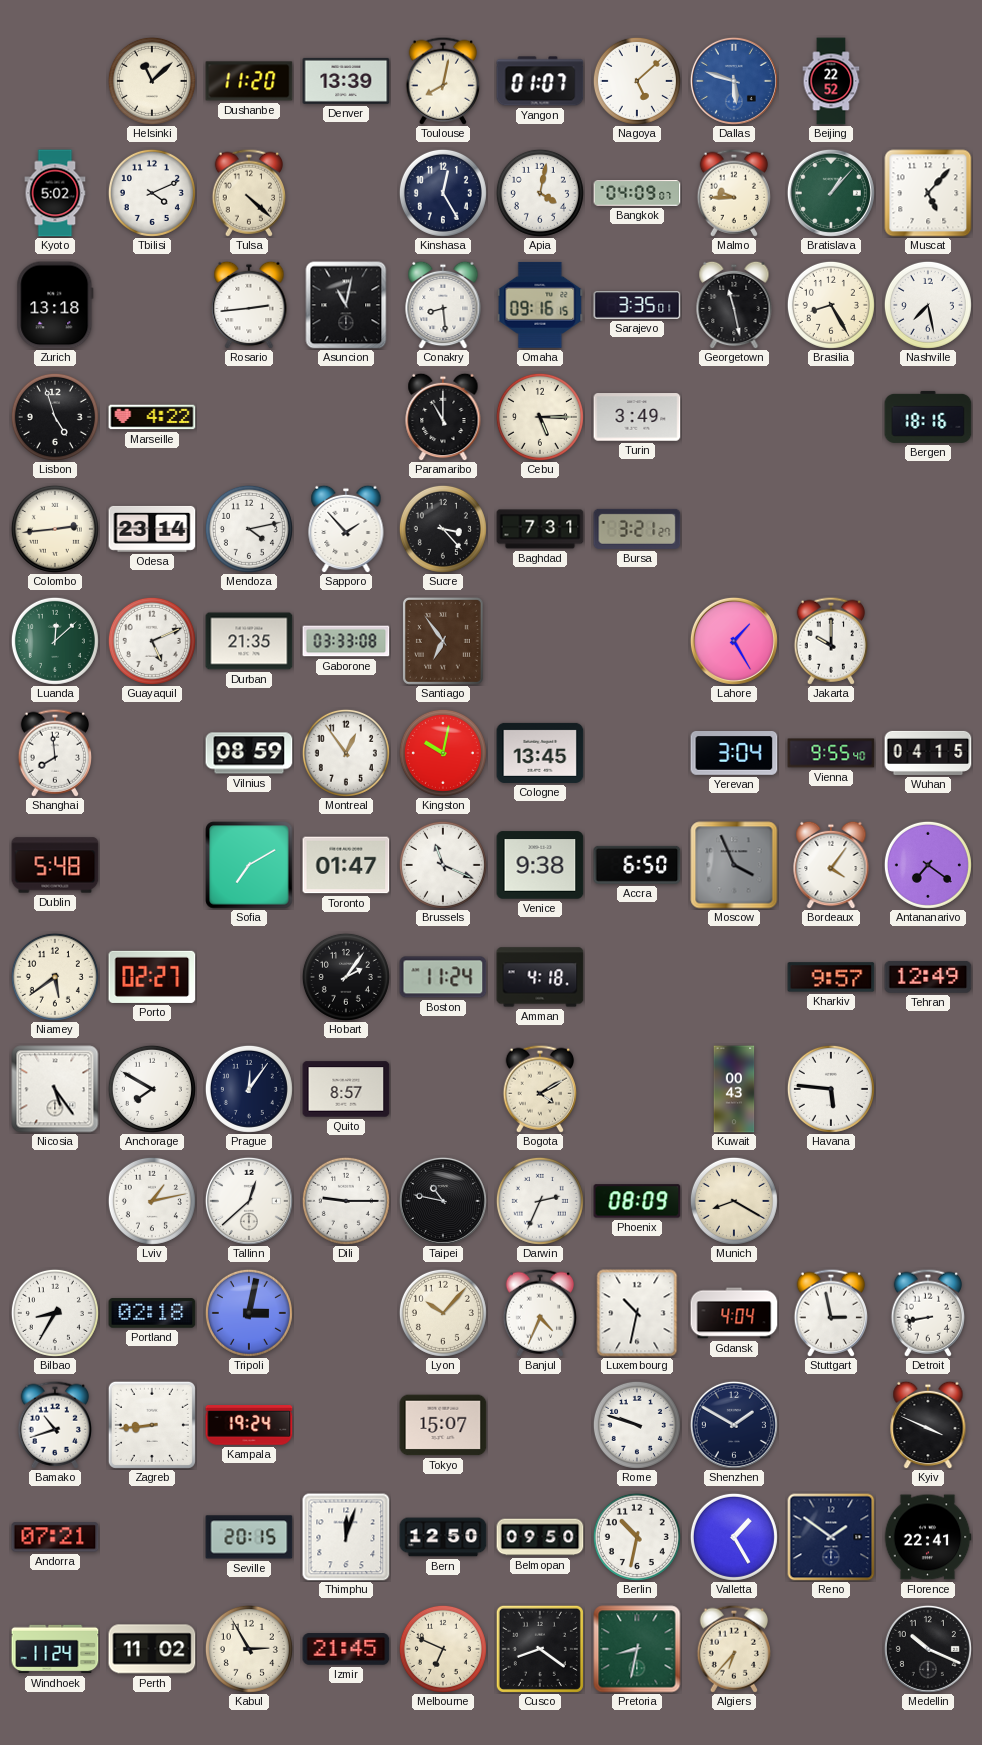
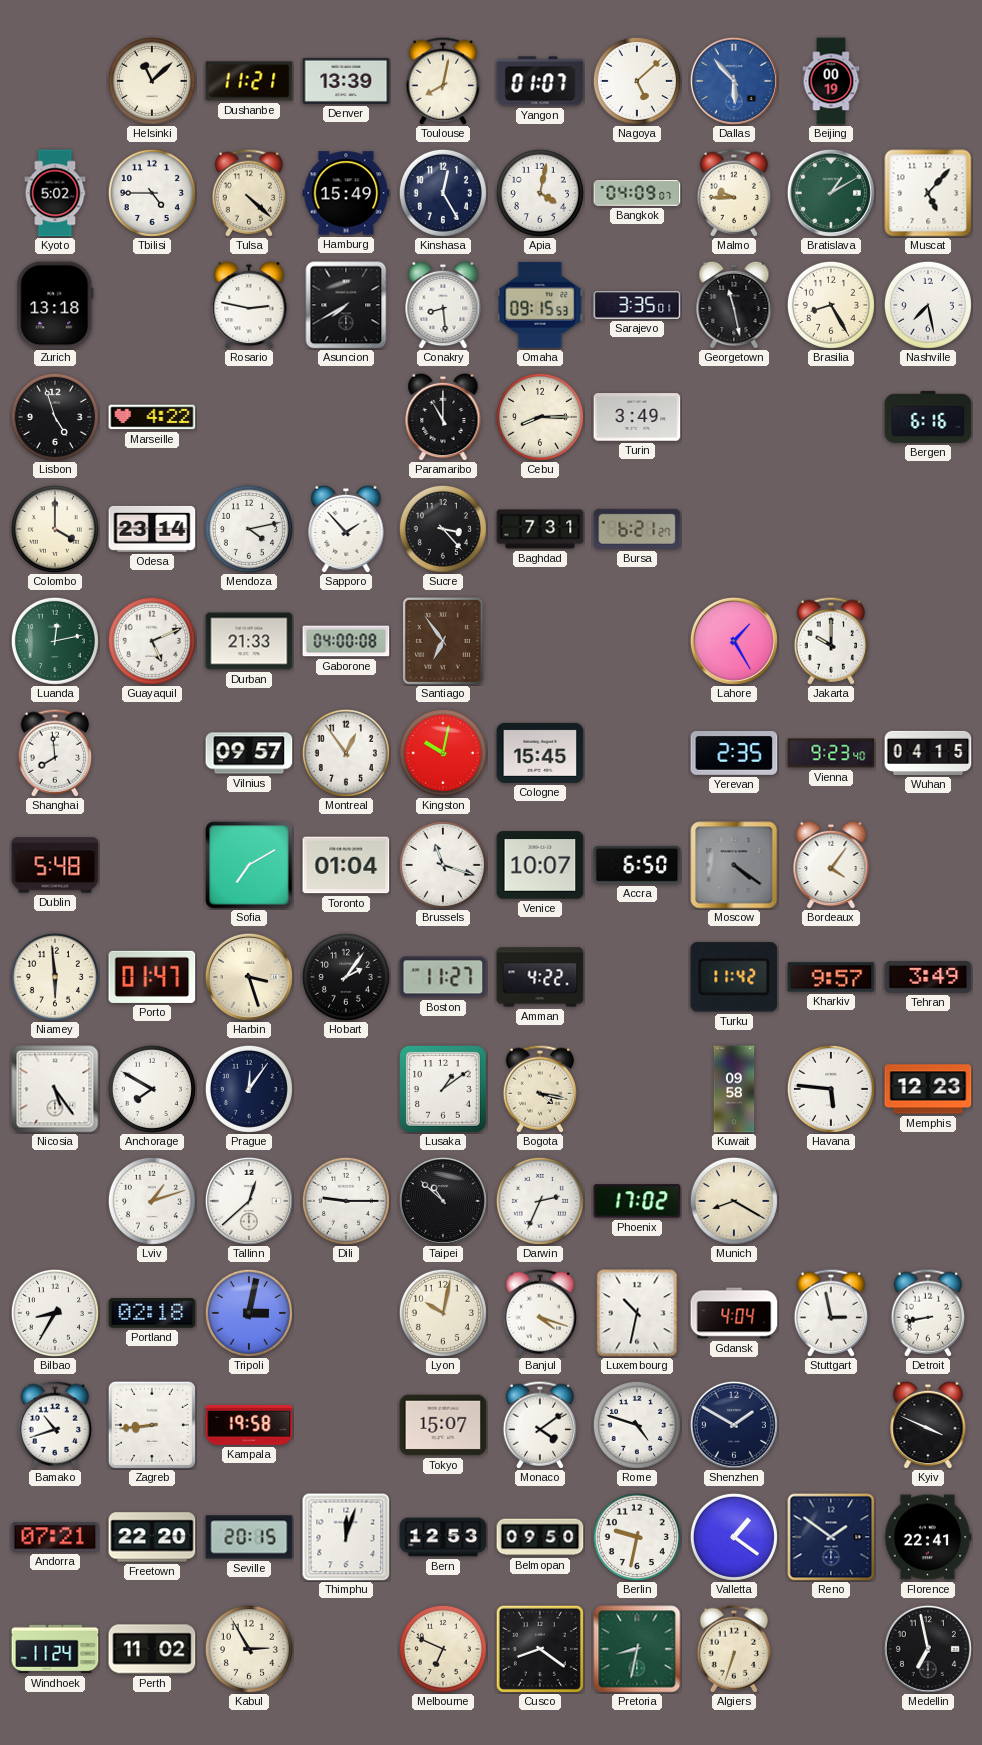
Dushanbe: 11:20 -> 11:21 (249, 81)
Dallas: 5:48 -> 5:53 (734, 81)
Beijing: 22:52 -> 00:19 (831, 81)
Tbilisi: 4:11 -> 4:45 (152, 193)
Hamburg: none -> 15:49 (346, 193)
Bratislava: 1:07 -> 1:10 (831, 193)
Rosario: 2:44 -> 2:47 (249, 305)
Asuncion: 11:02 -> 7:40 (346, 305)
Omaha: 09:16 -> 09:15 (540, 305)
Cebu: 5:15 -> 8:15 (540, 417)
Bergen: 18:16 -> 6:16 (928, 417)
Colombo: 2:44 -> 4:00 (55, 529)
Bursa: 3:21 -> 6:21 (637, 529)
Luanda: 12:08 -> 12:13 (55, 641)
Durban: 21:35 -> 21:33 (249, 641)
Gaborone: 03:33 -> 04:00 (346, 641)
Vilnius: 08:59 -> 09:57 (249, 753)
Cologne: 13:45 -> 15:45 (540, 753)
Yerevan: 3:04 -> 2:35 (734, 754)
Vienna: 9:55 -> 9:23 (831, 753)
Toronto: 01:47 -> 01:04 (346, 865)
Brussels: 11:19 -> 11:18 (443, 865)
Venice: 9:38 -> 10:07 (540, 865)
Moscow: 3:56 -> 4:21 (734, 865)
Antananarivo: 7:21 -> none (928, 865)
Niamey: 5:39 -> 5:59 (55, 977)
Porto: 02:27 -> 01:47 (152, 977)
Harbin: none -> 3:27 (249, 977)
Boston: 11:24 -> 11:27 (443, 977)
Amman: 4:18 -> 4:22 (540, 977)
Turku: none -> 11:42 (734, 977)
Tehran: 12:49 -> 3:49 (928, 977)
Quito: 8:57 -> none (346, 1089)
Lusaka: none -> 1:09 (444, 1090)
Bogota: 4:10 -> 4:17 (539, 1089)
Kuwait: 00:43 -> 09:58 (734, 1089)
Memphis: none -> 12:23 (928, 1089)
Lviv: 1:13 -> 1:12 (152, 1201)
Taipei: 10:47 -> 10:52 (443, 1201)
Phoenix: 08:09 -> 17:02 (637, 1201)
Lyon: 10:07 -> 10:02 (443, 1313)
Banjul: 4:34 -> 4:18 (539, 1313)
Kampala: 19:24 -> 19:58 (249, 1426)
Monaco: none -> 4:09 (539, 1425)
Rome: 9:48 -> 4:48 (637, 1425)
Freetown: none -> 22:20 (152, 1537)
Bern: 12:50 -> 12:53 (443, 1537)
Berlin: 10:32 -> 9:32 (637, 1537)
Valletta: 1:25 -> 1:21 (734, 1537)
Izmir: 21:45 -> none (346, 1649)
Algiers: 6:37 -> 6:33 (733, 1649)
Medellin: 10:19 -> 6:58 (928, 1649)
